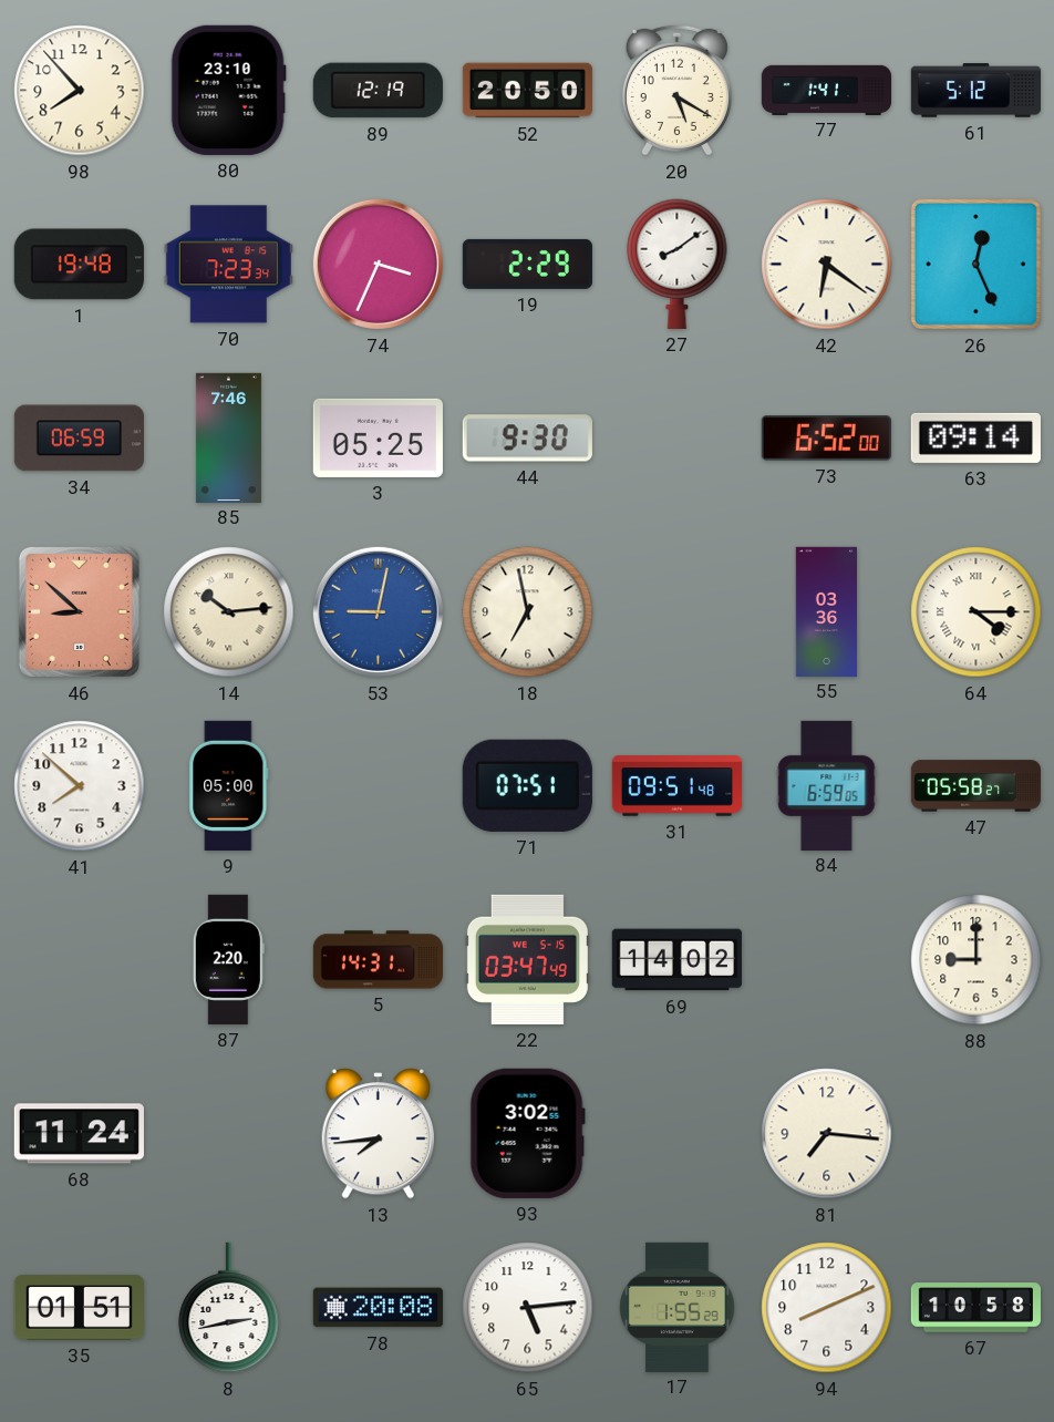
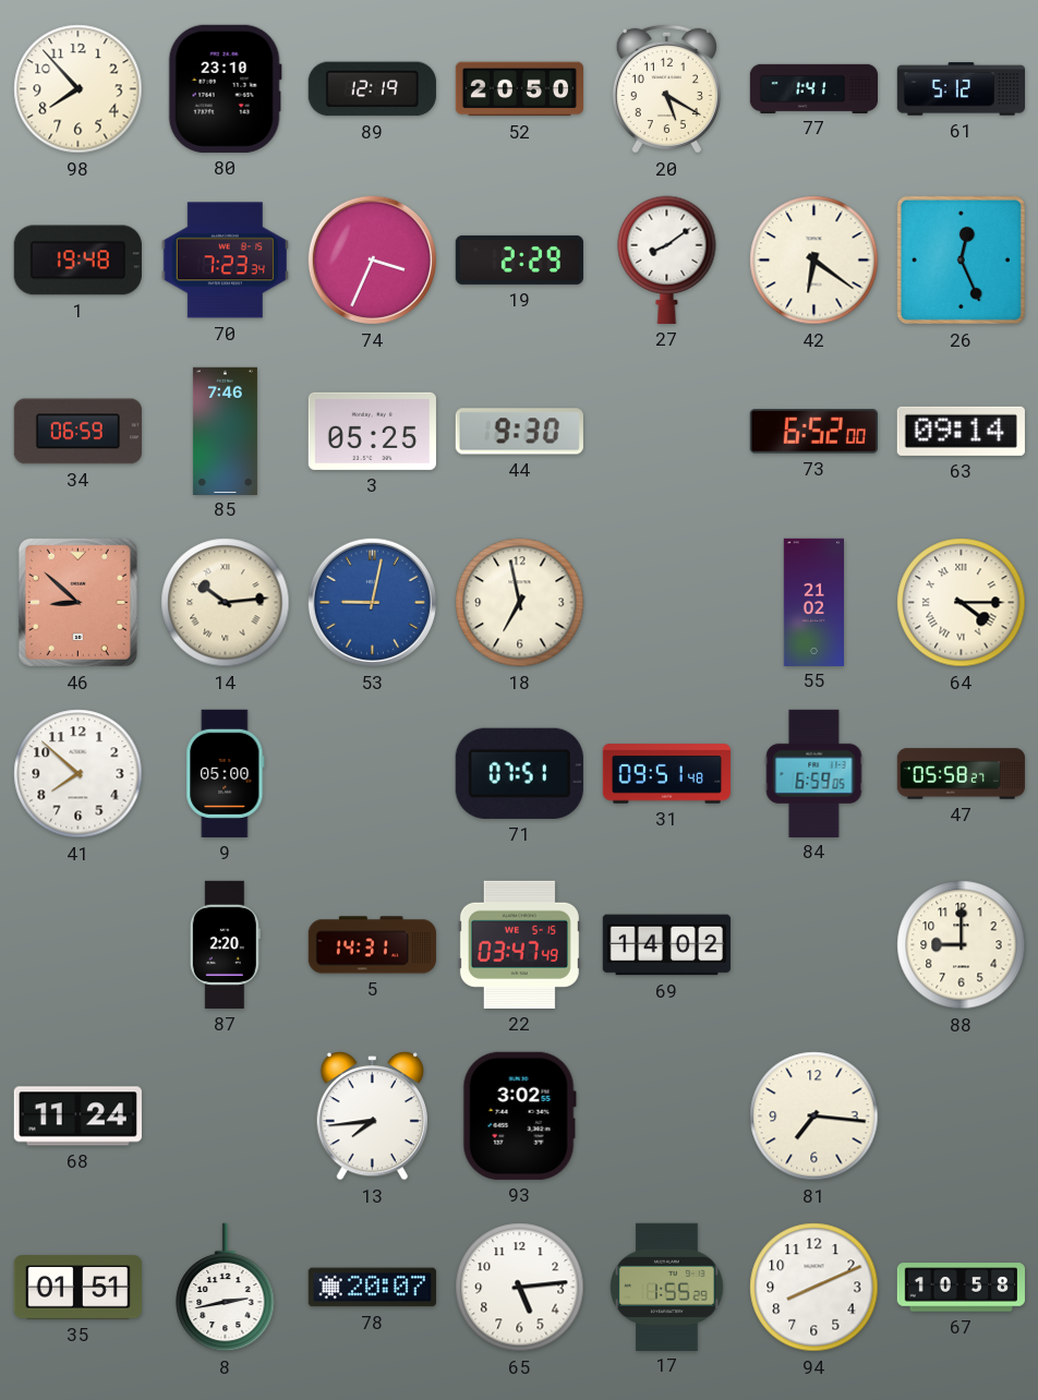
55: 03:36 -> 21:02 (813, 602)
78: 20:08 -> 20:07 (372, 1288)
